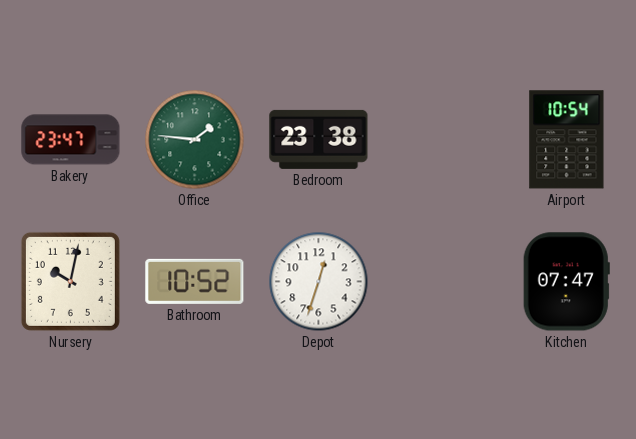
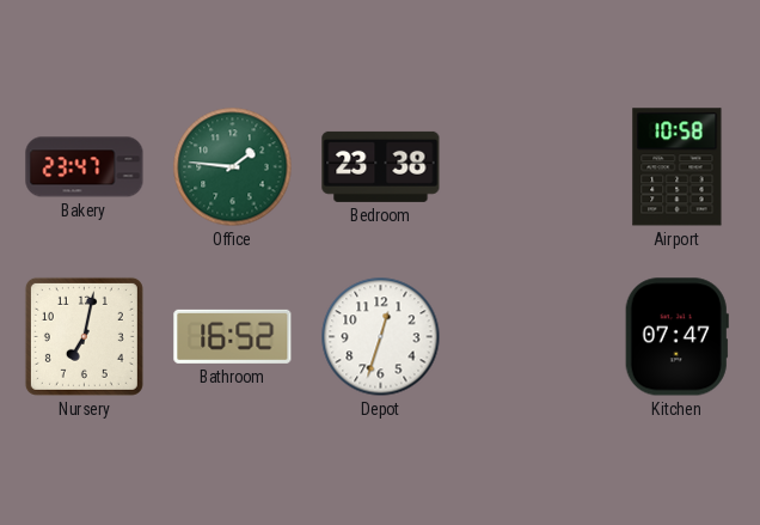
Airport: 10:54 -> 10:58 (678, 167)
Nursery: 10:02 -> 7:02 (84, 336)
Bathroom: 10:52 -> 16:52 (233, 336)
